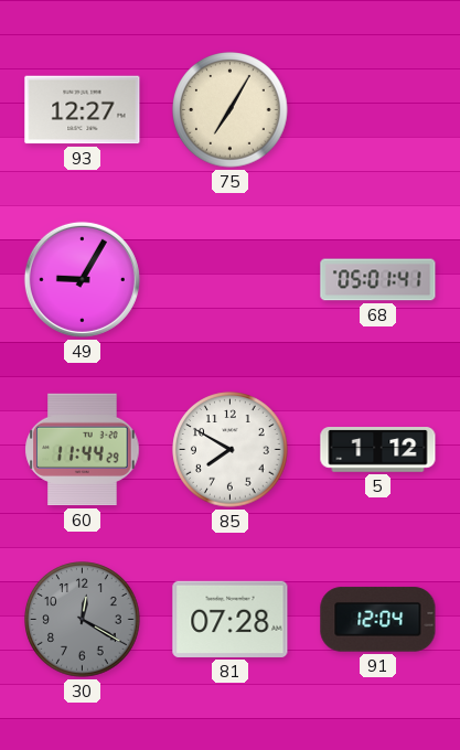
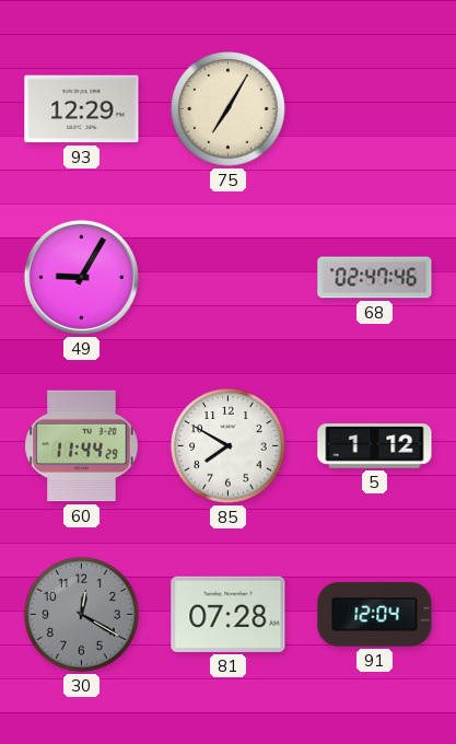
93: 12:27 -> 12:29 (82, 109)
68: 05:01 -> 02:47 (375, 278)
